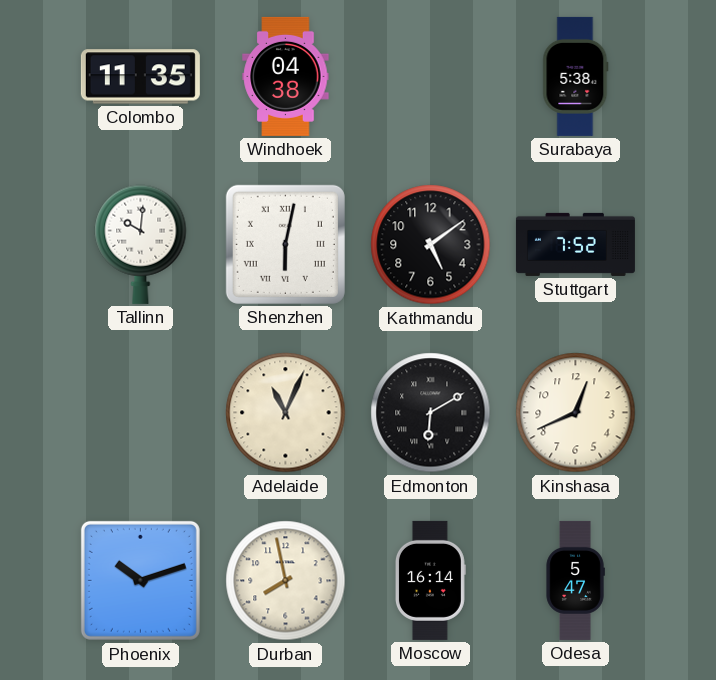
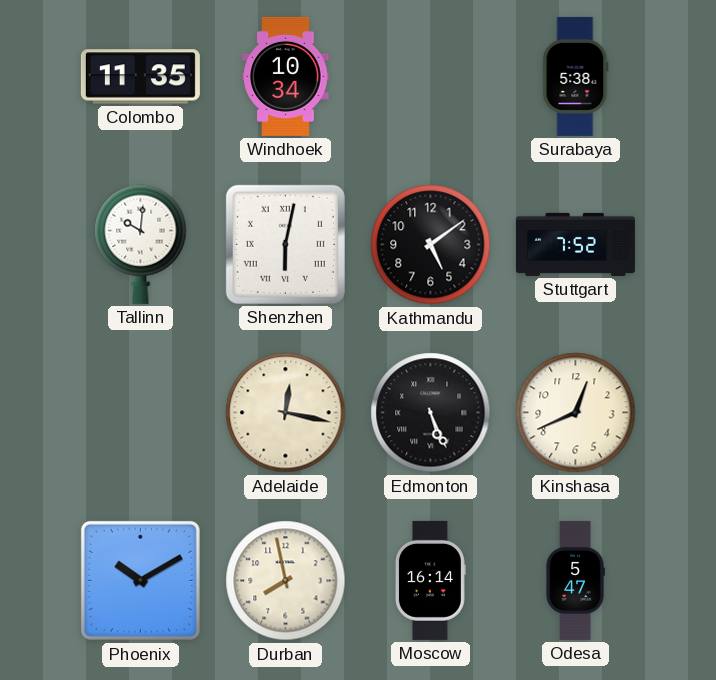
Windhoek: 04:38 -> 10:34 (286, 76)
Adelaide: 11:04 -> 12:17 (286, 413)
Edmonton: 6:10 -> 5:26 (431, 413)
Phoenix: 10:12 -> 10:10 (140, 580)
